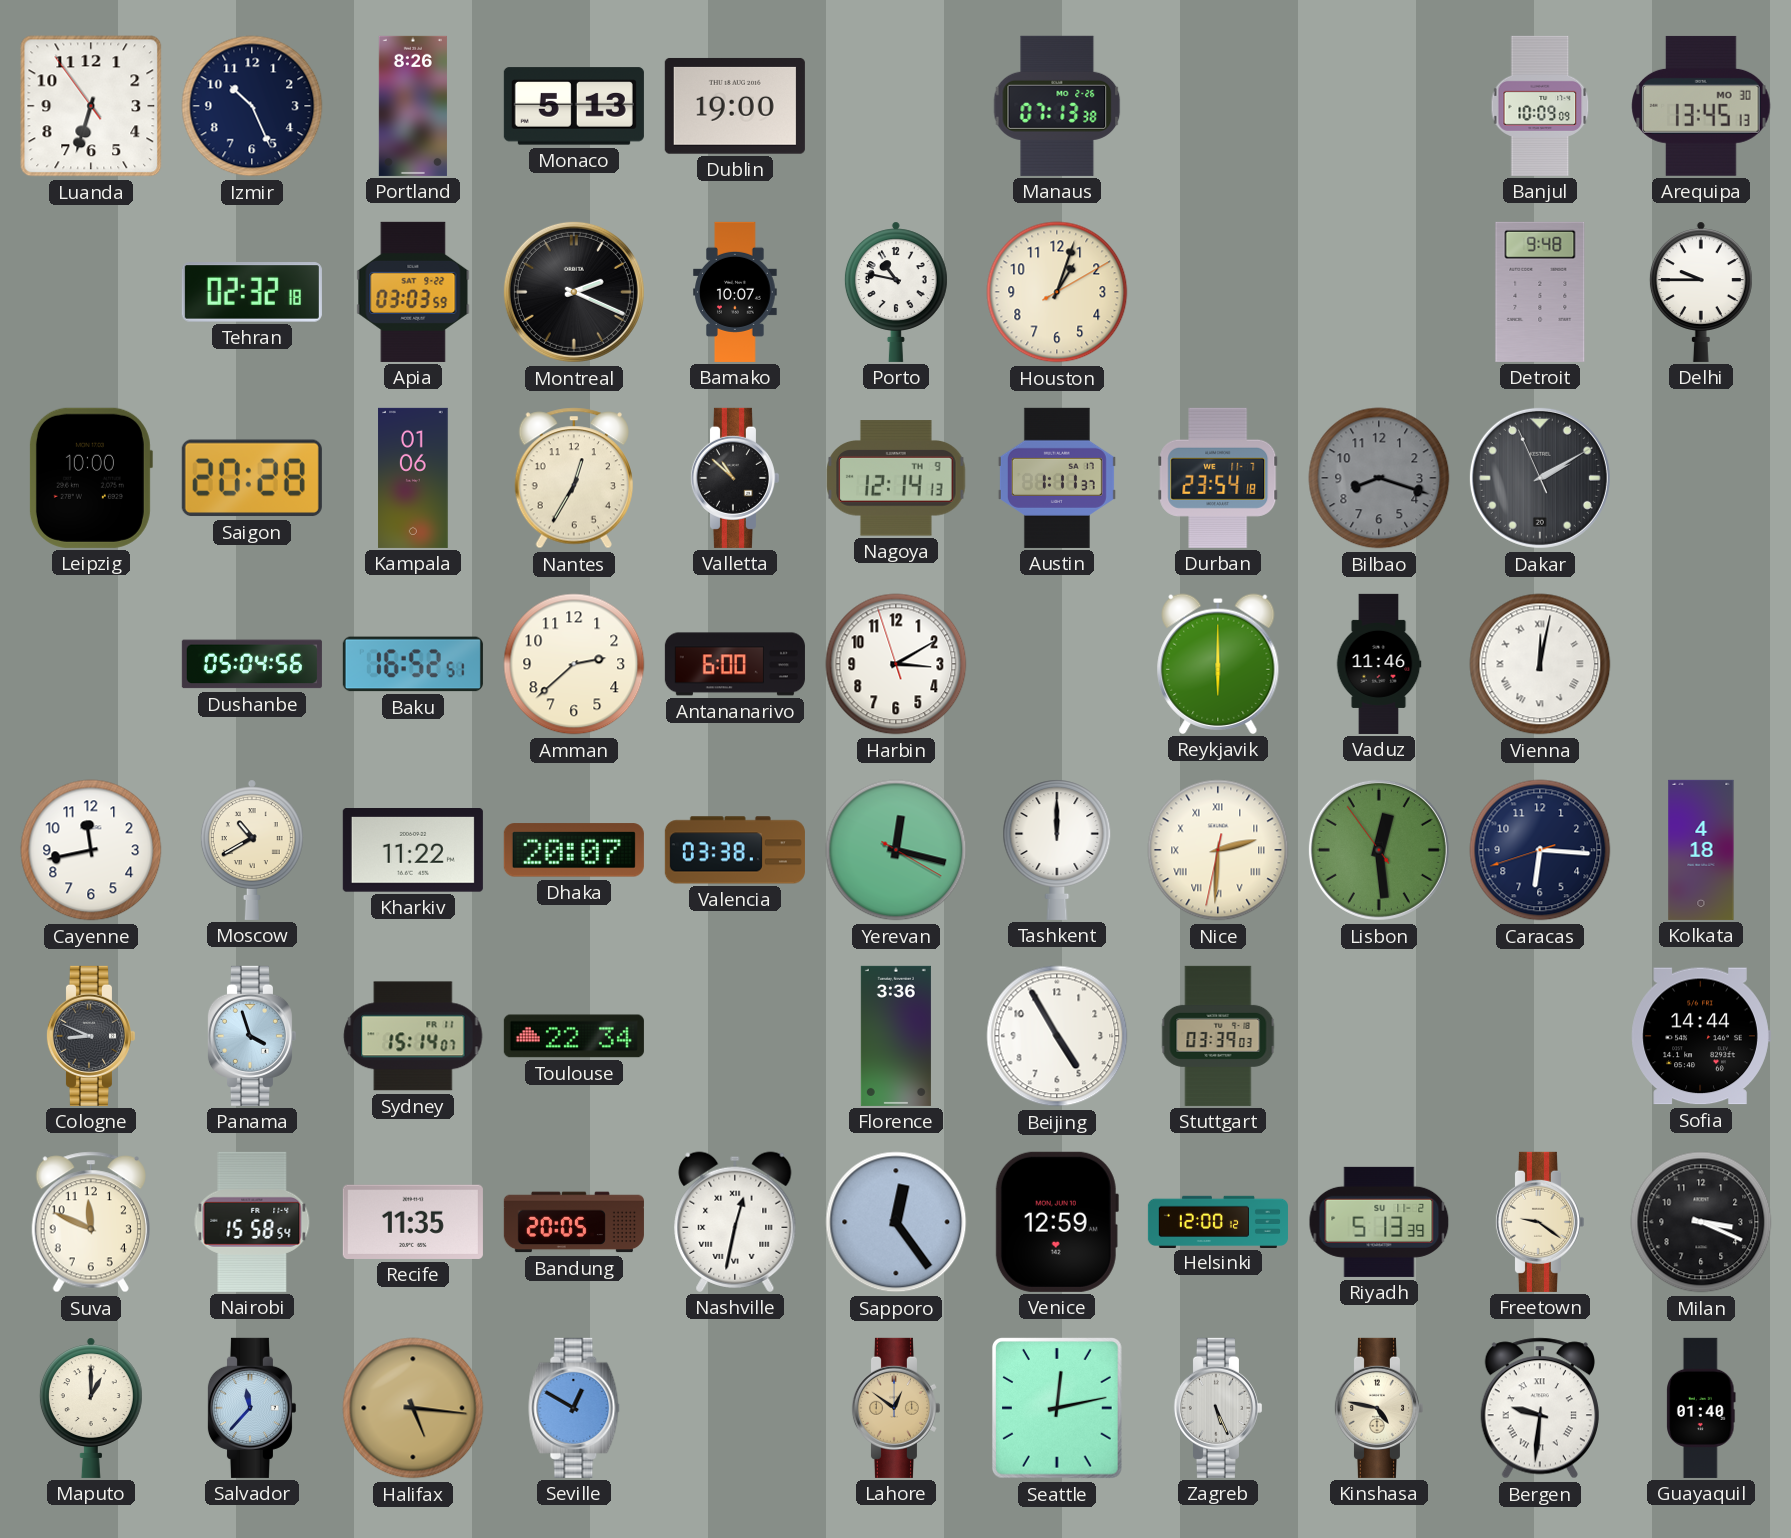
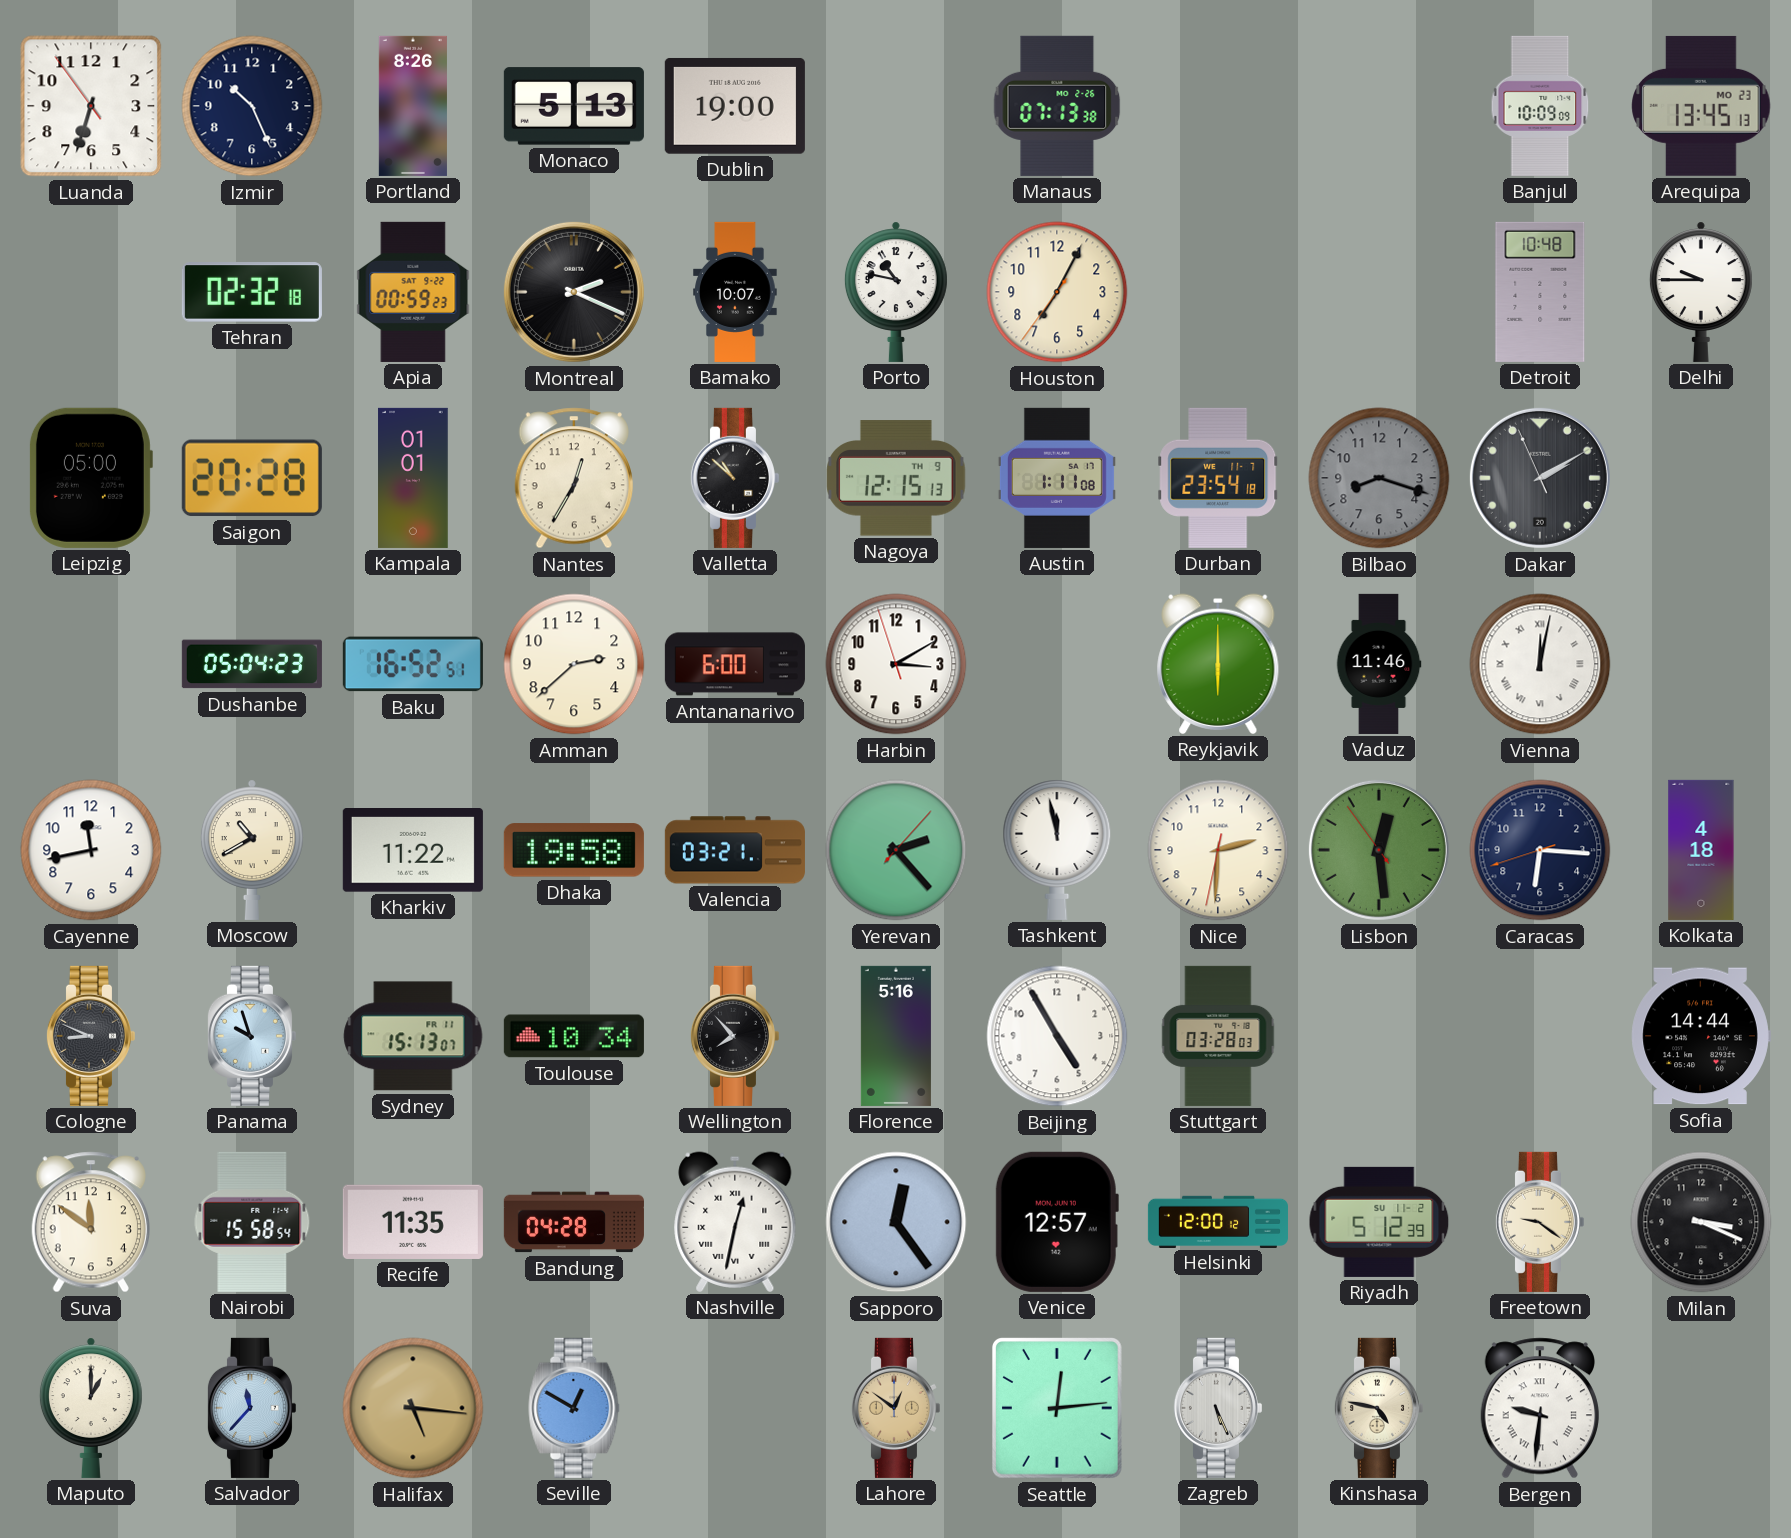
Arequipa date: MO 30 -> MO 23 (1701, 106)
Apia: 03:03 -> 00:59 (413, 292)
Houston: 1:03 -> 7:04 (1057, 292)
Detroit: 9:48 -> 10:48 (1540, 292)
Leipzig: 10:00 -> 05:00 (90, 478)
Kampala: 01:06 -> 01:01 (413, 478)
Nagoya: 12:14 -> 12:15 (896, 478)
Austin: 1:11:37 -> 1:11:08 (1057, 478)
Dushanbe: 05:04:56 -> 05:04:23 (252, 664)
Dhaka: 20:07 -> 19:58 (574, 850)
Valencia: 03:38 -> 03:21 (735, 850)
Yerevan: 12:17 -> 2:23 (896, 850)
Tashkent: 12:00 -> 11:58 (1057, 850)
Nice numerals: Roman -> Arabic (1218, 850)
Panama: 3:57 -> 9:57 (251, 1036)
Sydney: 15:14 -> 15:13 (413, 1036)
Toulouse: 22:34 -> 10:34 (574, 1036)
Wellington: none -> 7:53 (734, 1036)
Florence: 3:36 -> 5:16 (896, 1036)
Stuttgart: 03:39 -> 03:28 (1218, 1036)
Suva: 11:49 -> 11:51 (91, 1222)
Bandung: 20:05 -> 04:28 (574, 1222)
Venice: 12:59 -> 12:57 (1057, 1222)
Riyadh: 5:13 -> 5:12 (1379, 1222)
Seattle: 12:13 -> 12:14 (1058, 1409)
Guayaquil: 01:40 -> none (1701, 1408)
